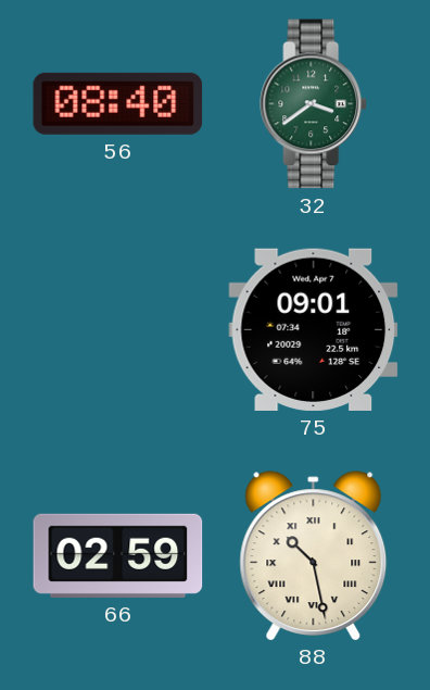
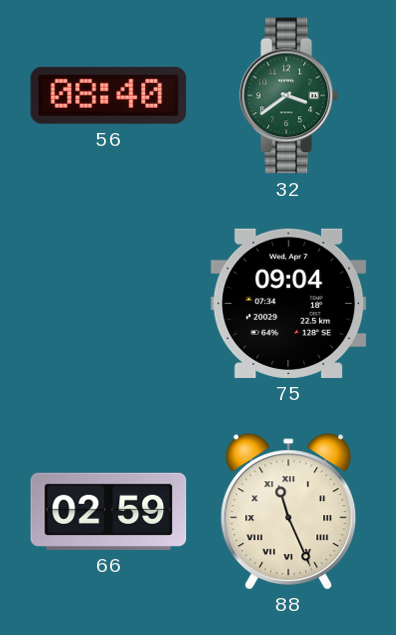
75: 09:01 -> 09:04 (289, 303)
88: 10:28 -> 11:26 (289, 511)
